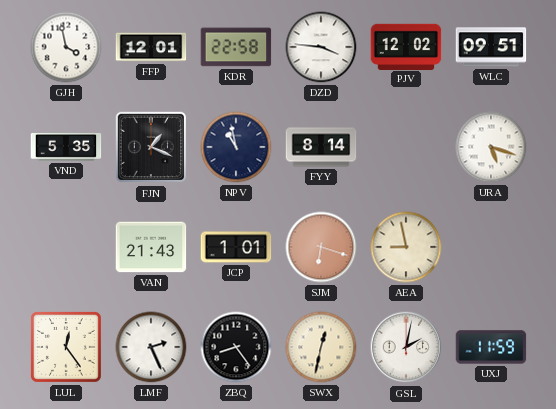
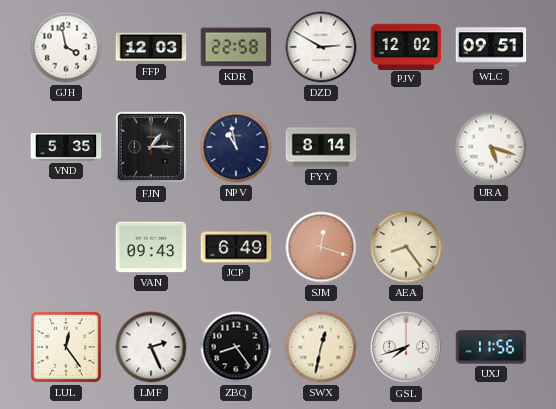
FFP: 12:01 -> 12:03 (151, 47)
DZD: 3:46 -> 2:50 (321, 47)
FJN: 1:19 -> 1:15 (151, 147)
VAN: 21:43 -> 09:43 (151, 247)
JCP: 1:01 -> 6:49 (236, 247)
SJM: 6:18 -> 12:18 (321, 247)
AEA: 8:58 -> 8:24 (406, 247)
GSL: 2:02 -> 7:42 (406, 347)
UXJ: 11:59 -> 11:56 (491, 347)
